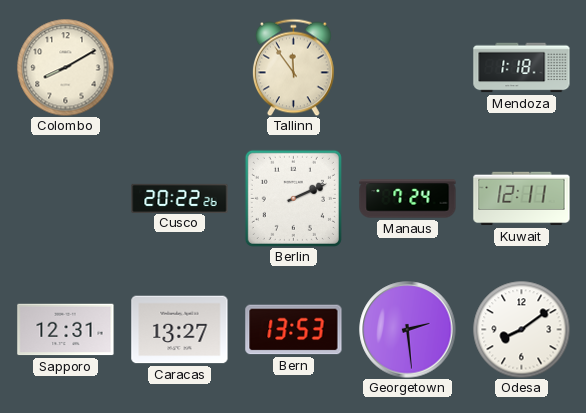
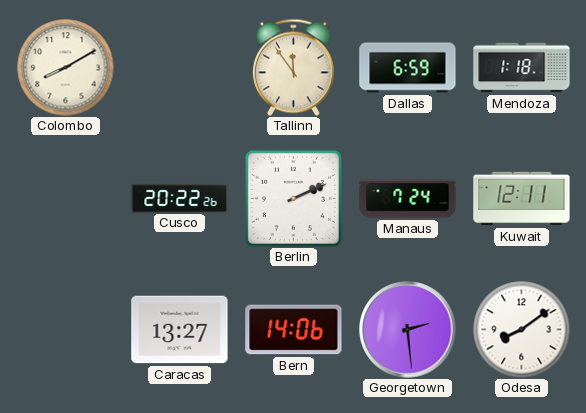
Dallas: none -> 6:59 (408, 68)
Sapporo: 12:31 -> none (66, 330)
Bern: 13:53 -> 14:06 (294, 330)
